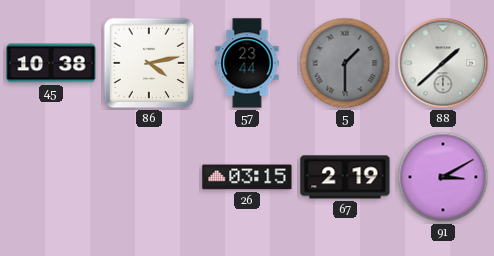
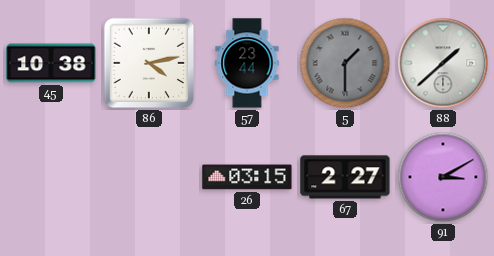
67: 2:19 -> 2:27 (345, 177)
